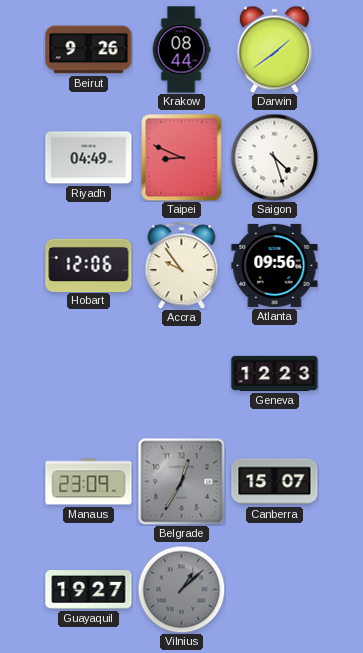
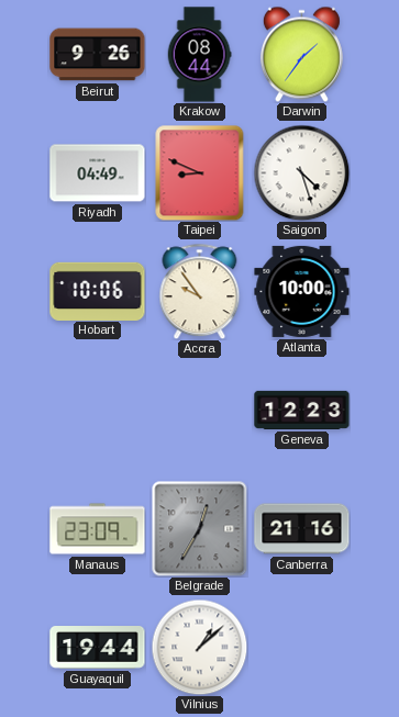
Darwin: 1:39 -> 1:36 (301, 54)
Hobart: 12:06 -> 10:06 (98, 291)
Atlanta: 09:56 -> 10:00 (302, 291)
Canberra: 15:07 -> 21:16 (302, 529)
Guayaquil: 19:27 -> 19:44 (98, 648)
Vilnius dial: grey -> white (199, 647)
